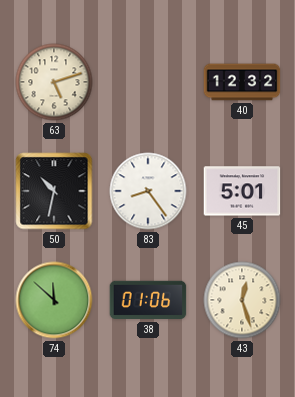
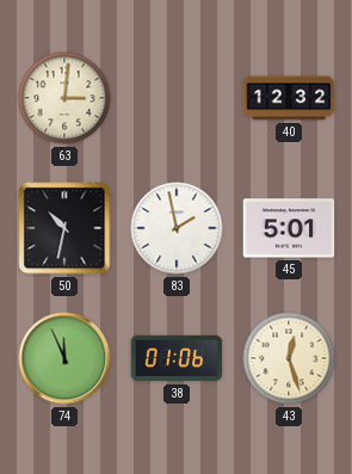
63: 5:12 -> 3:01 (64, 98)
83: 8:24 -> 1:58 (177, 228)
74: 11:52 -> 11:56 (64, 358)
